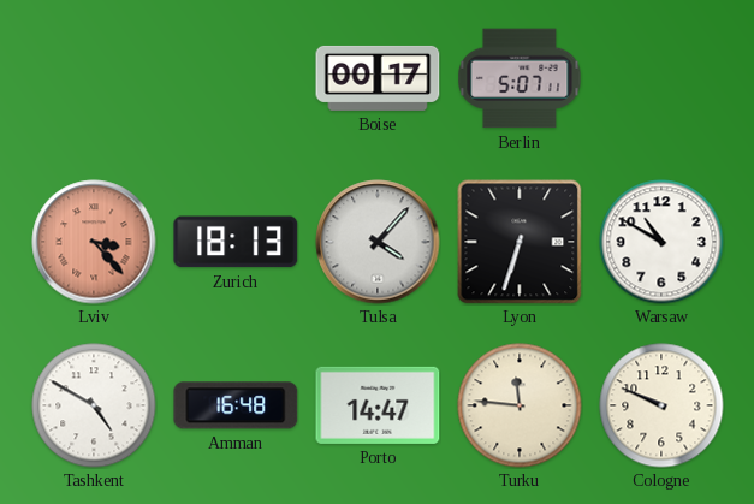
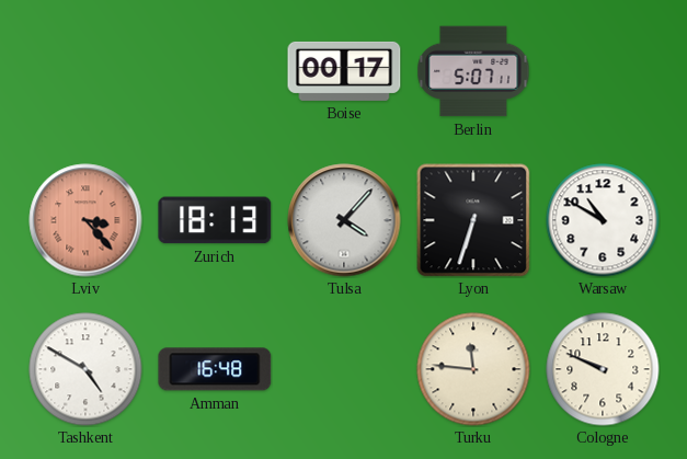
Porto: 14:47 -> none (378, 405)
